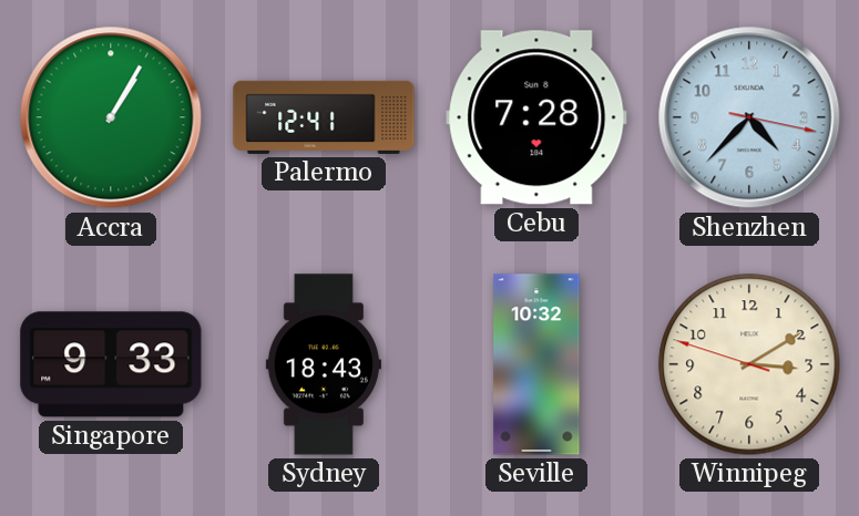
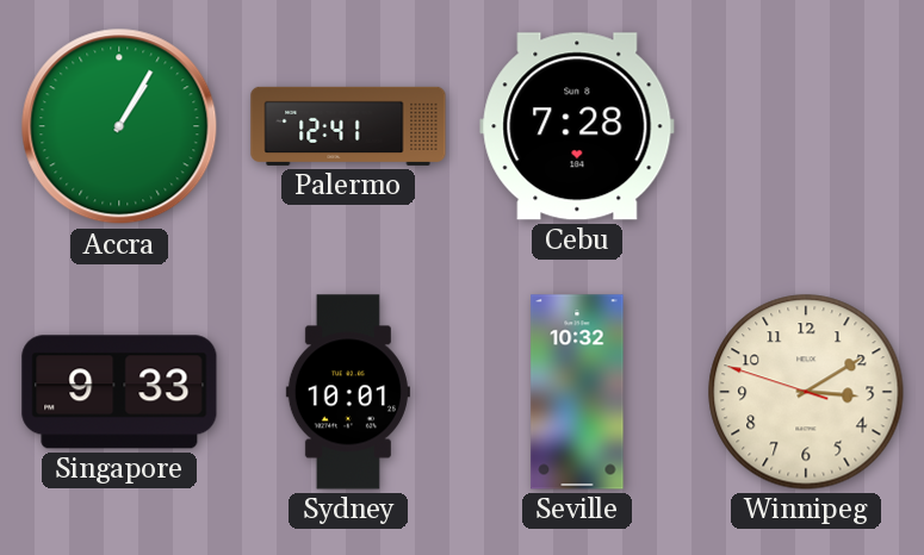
Shenzhen: 4:37 -> none (749, 117)
Sydney: 18:43 -> 10:01 (348, 392)
